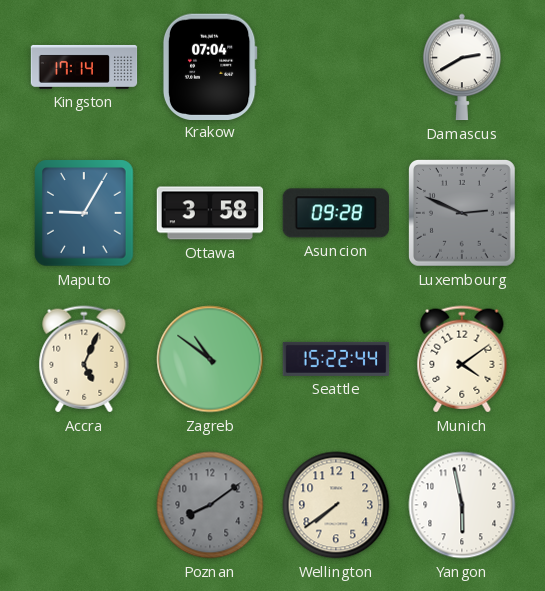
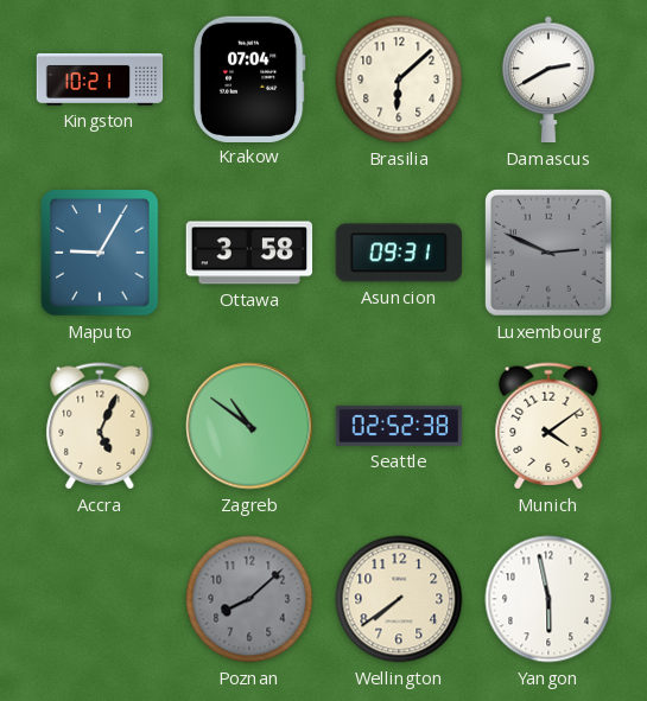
Kingston: 17:14 -> 10:21 (100, 79)
Brasilia: none -> 6:08 (399, 79)
Asuncion: 09:28 -> 09:31 (398, 253)
Seattle: 15:22 -> 02:52 (399, 426)
Poznan: 8:09 -> 8:08 (249, 599)
